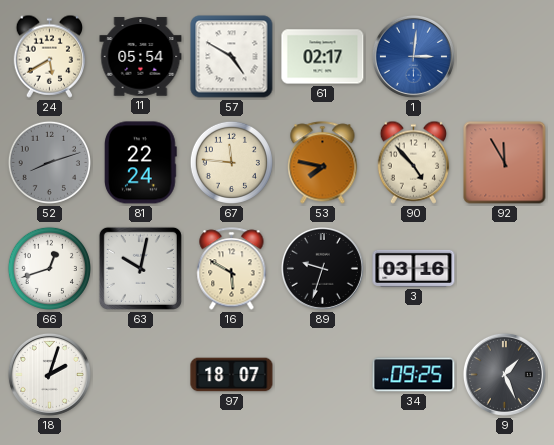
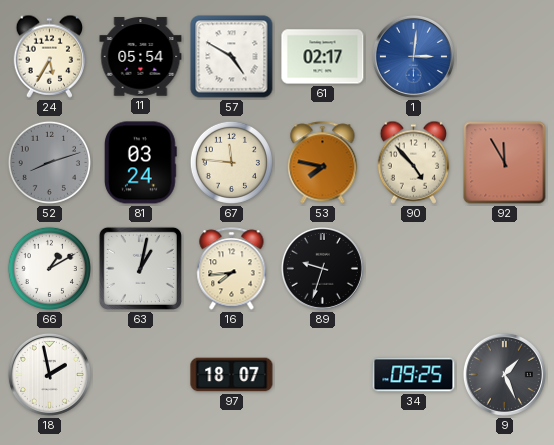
24: 5:40 -> 5:35 (50, 56)
81: 22:24 -> 03:24 (141, 163)
66: 12:42 -> 1:10 (49, 268)
63: 10:02 -> 1:02 (140, 268)
16: 5:50 -> 7:44 (232, 269)
3: 03:16 -> none (414, 268)
18: 2:03 -> 1:58 (49, 374)
